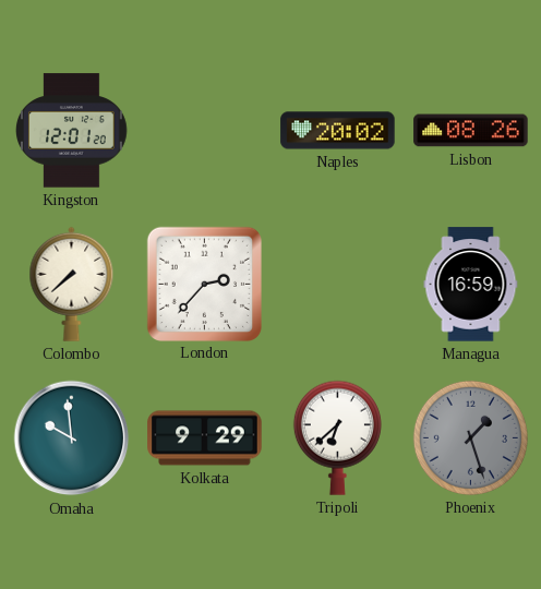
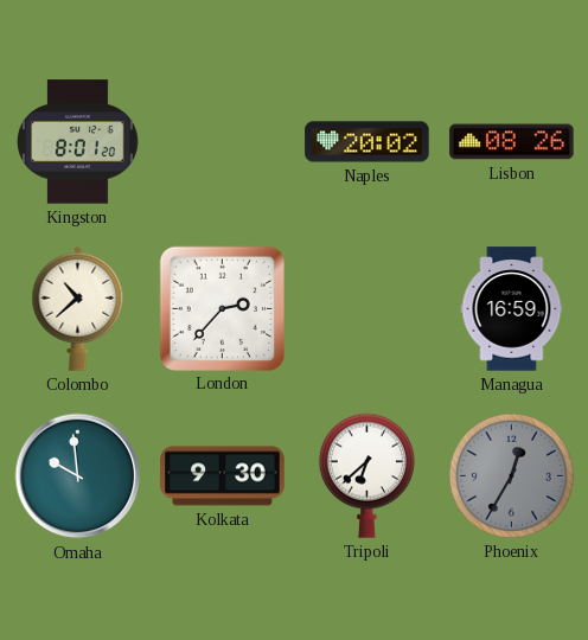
Kingston: 12:01 -> 8:01 (78, 142)
Colombo: 7:38 -> 10:38 (78, 308)
Kolkata: 9:29 -> 9:30 (223, 476)
Phoenix: 1:27 -> 12:35 (511, 475)
